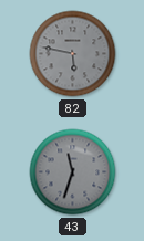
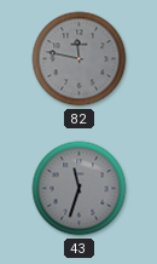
82: 5:47 -> 11:47 (80, 59)
